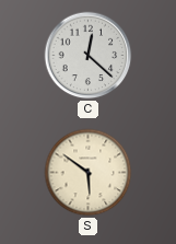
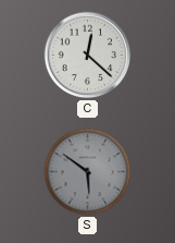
S dial: cream -> grey (88, 172)
